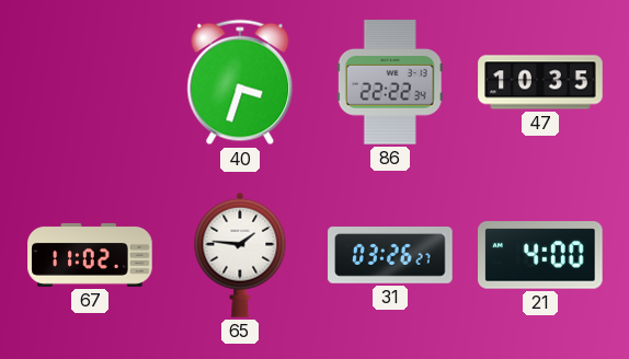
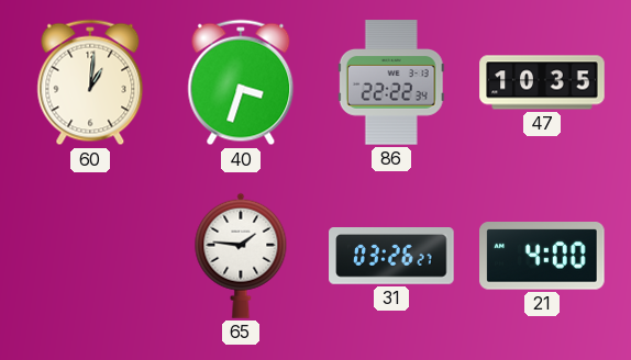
60: none -> 1:01 (90, 82)
67: 11:02 -> none (90, 255)
